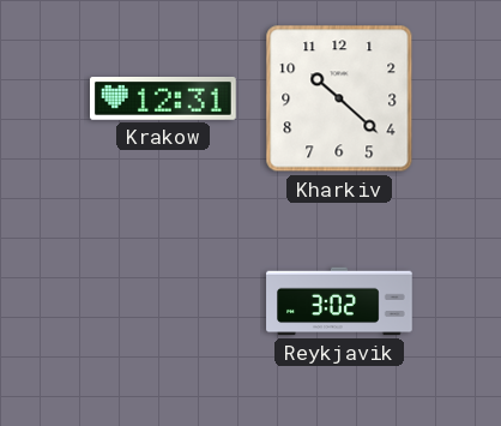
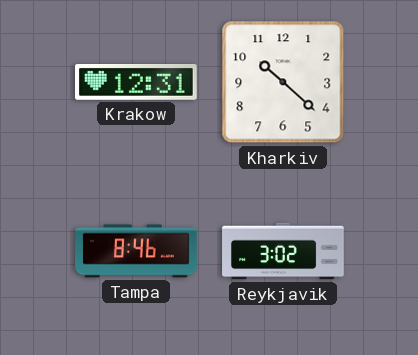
Tampa: none -> 8:46 (136, 251)
